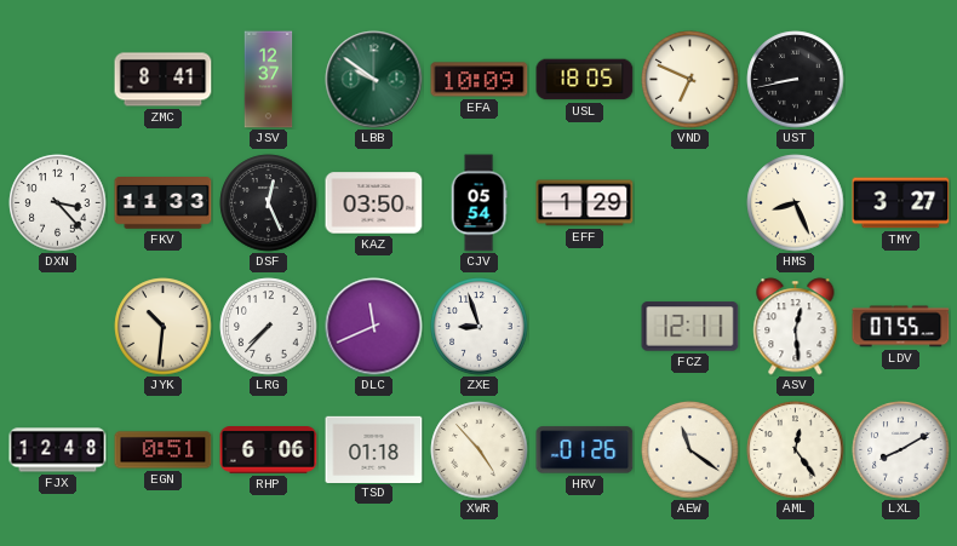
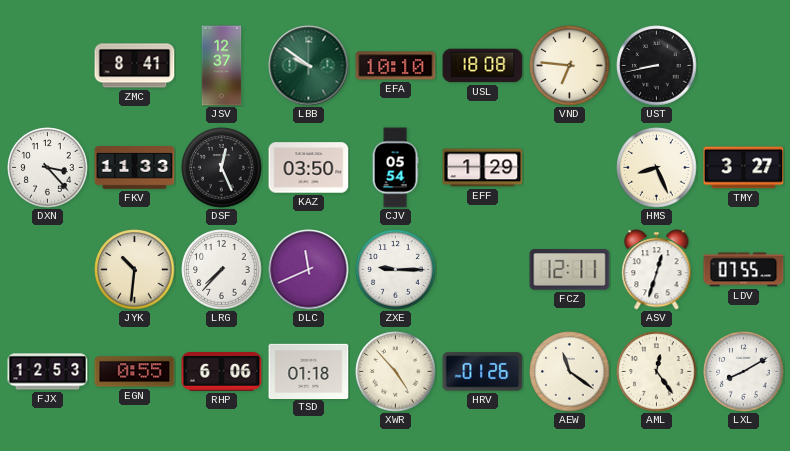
EFA: 10:09 -> 10:10 (396, 66)
USL: 18:05 -> 18:08 (483, 66)
VND: 6:49 -> 6:46 (570, 66)
ZXE: 8:57 -> 9:15 (396, 270)
ASV: 12:29 -> 12:33 (657, 270)
FJX: 12:48 -> 12:53 (48, 372)
EGN: 0:51 -> 0:55 (135, 372)
